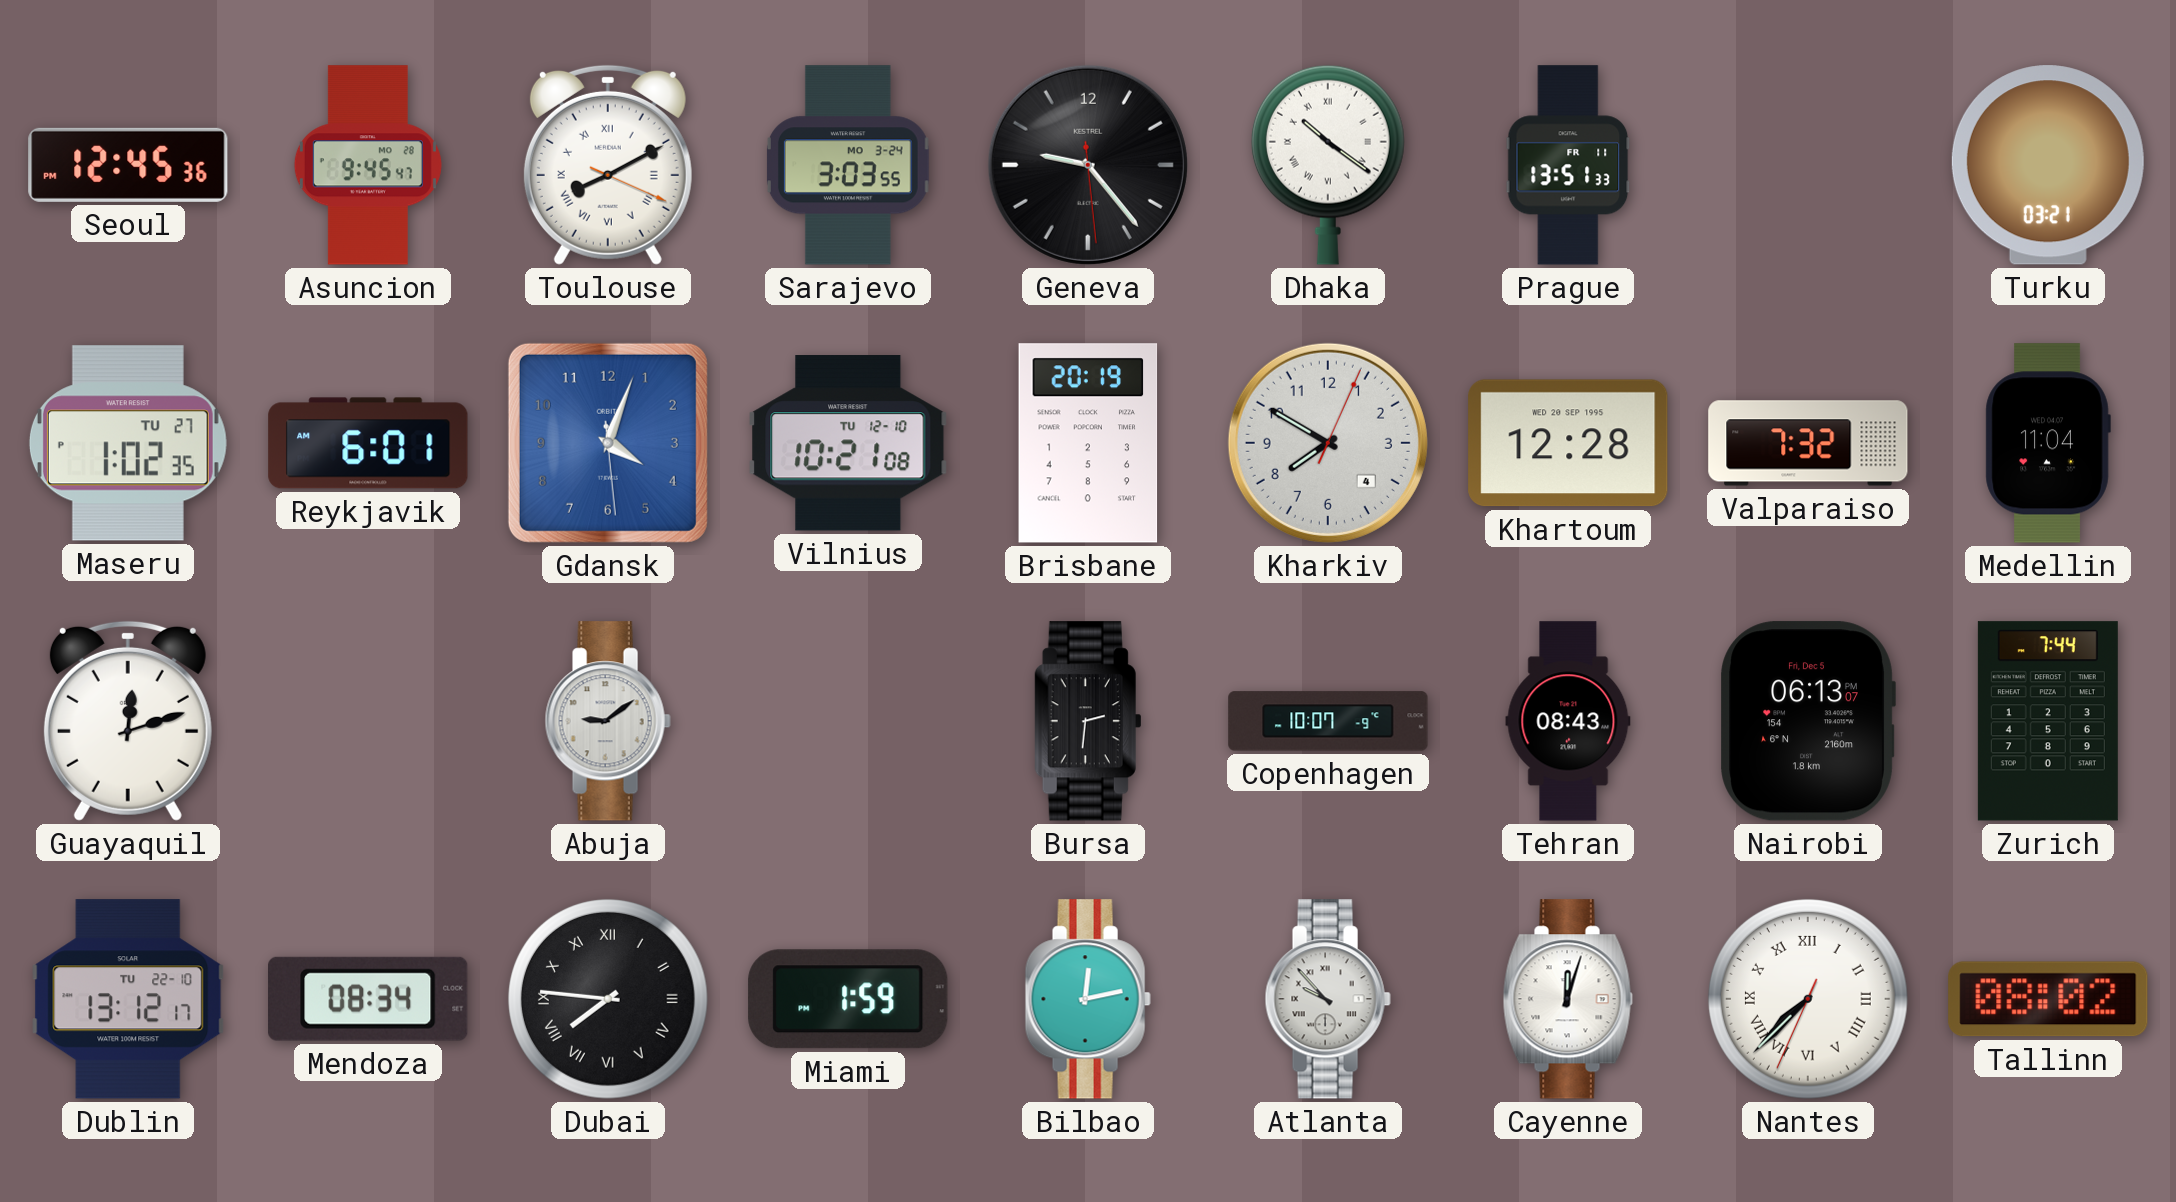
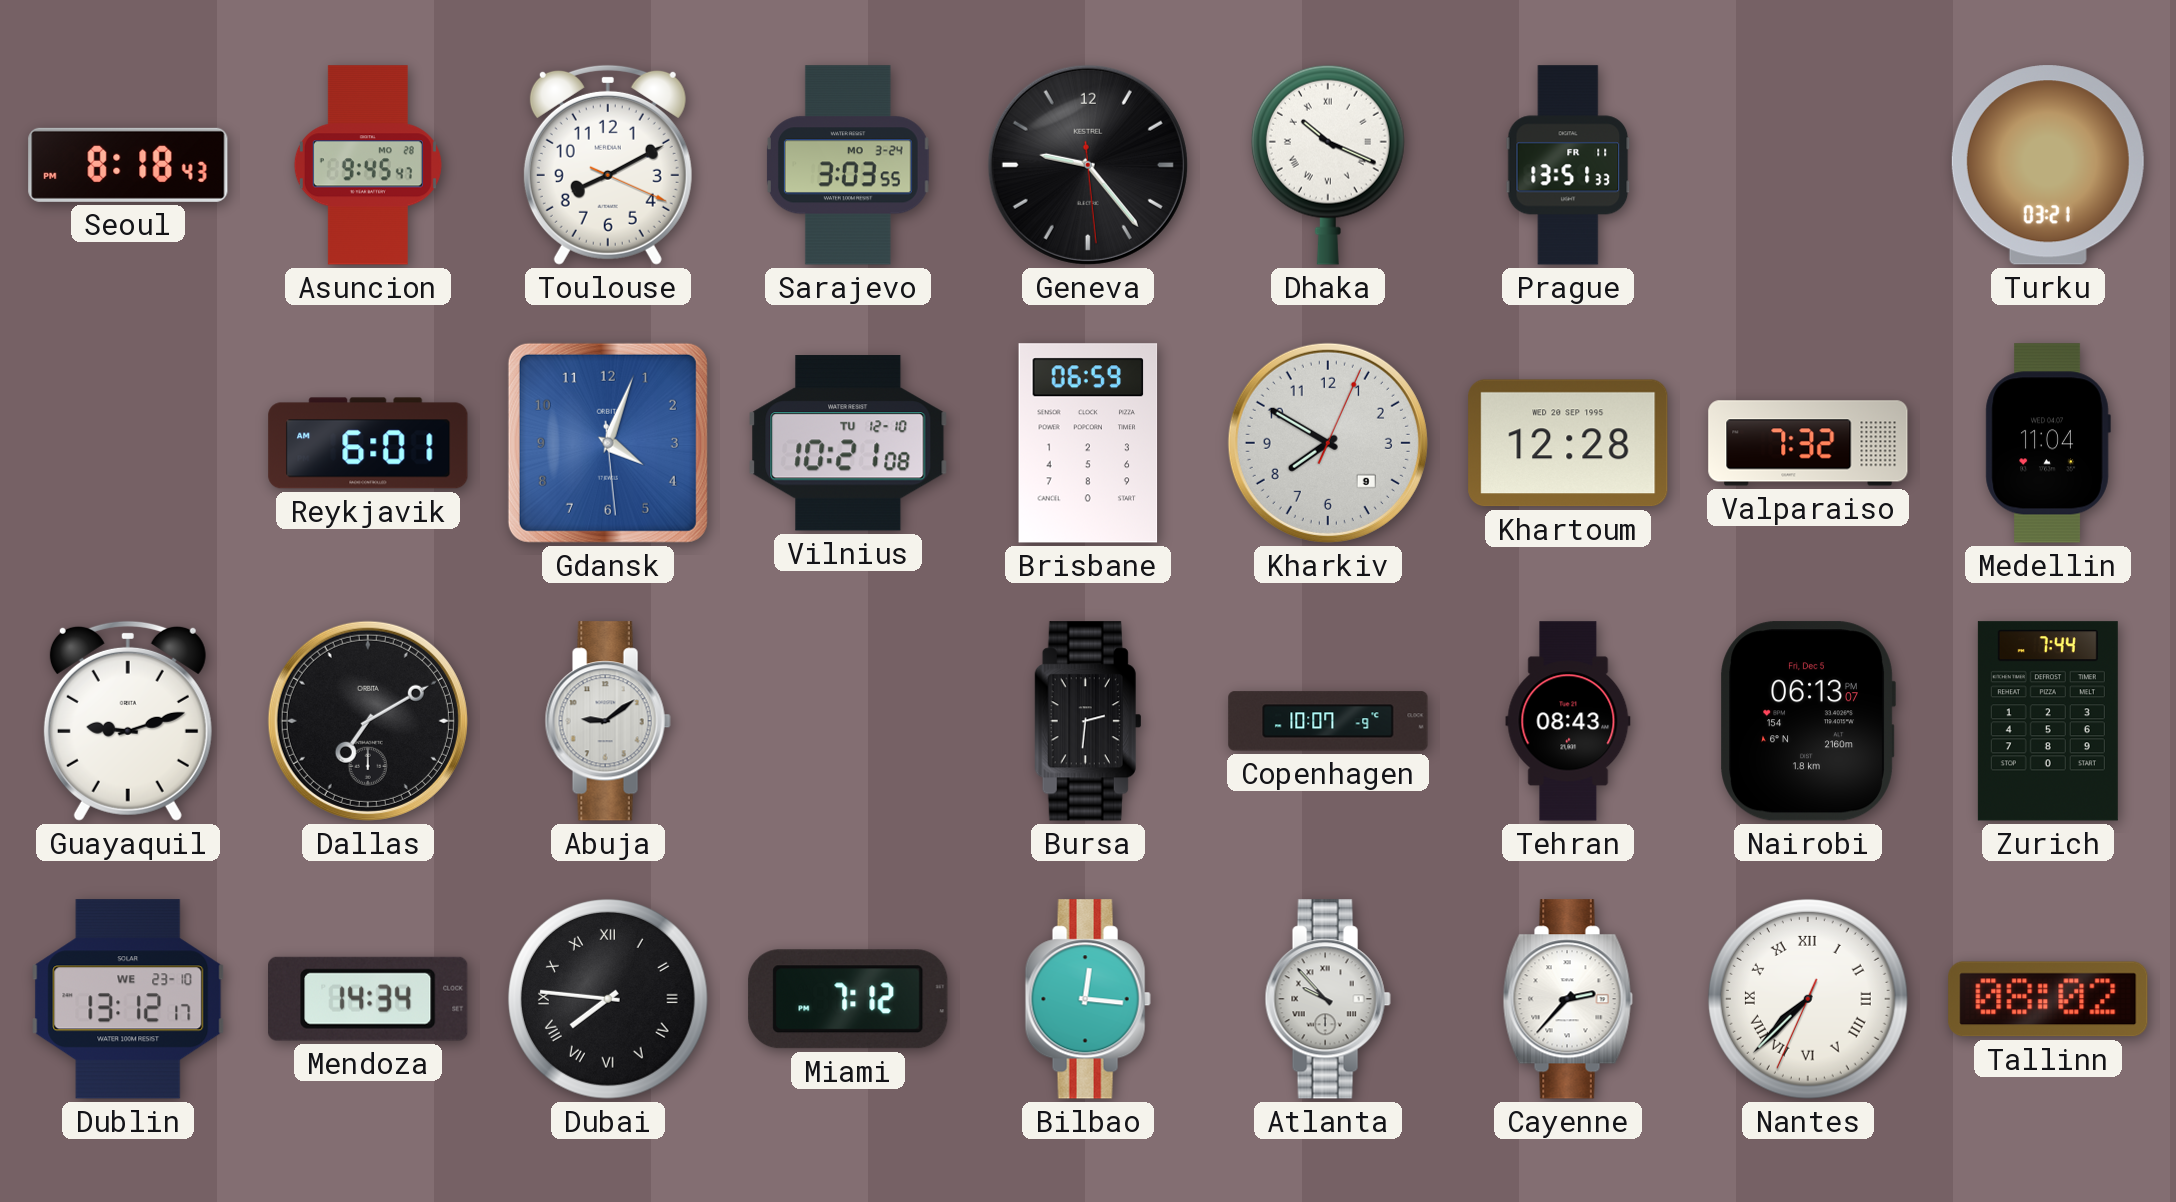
Seoul: 12:45 -> 8:18 (128, 165)
Toulouse numerals: Roman -> Arabic (608, 165)
Dhaka: 10:21 -> 10:19 (1328, 165)
Maseru: 1:02 -> none (128, 443)
Brisbane: 20:19 -> 06:59 (1088, 443)
Kharkiv date: 4 -> 9 (1328, 443)
Guayaquil: 12:12 -> 9:12 (128, 721)
Dallas: none -> 7:10 (368, 721)
Dublin date: TU 22-10 -> WE 23-10 (128, 999)
Mendoza: 08:34 -> 14:34 (368, 999)
Miami: 1:59 -> 7:12 (848, 999)
Bilbao: 12:13 -> 12:16 (1088, 999)
Cayenne: 12:03 -> 2:37 (1568, 999)
